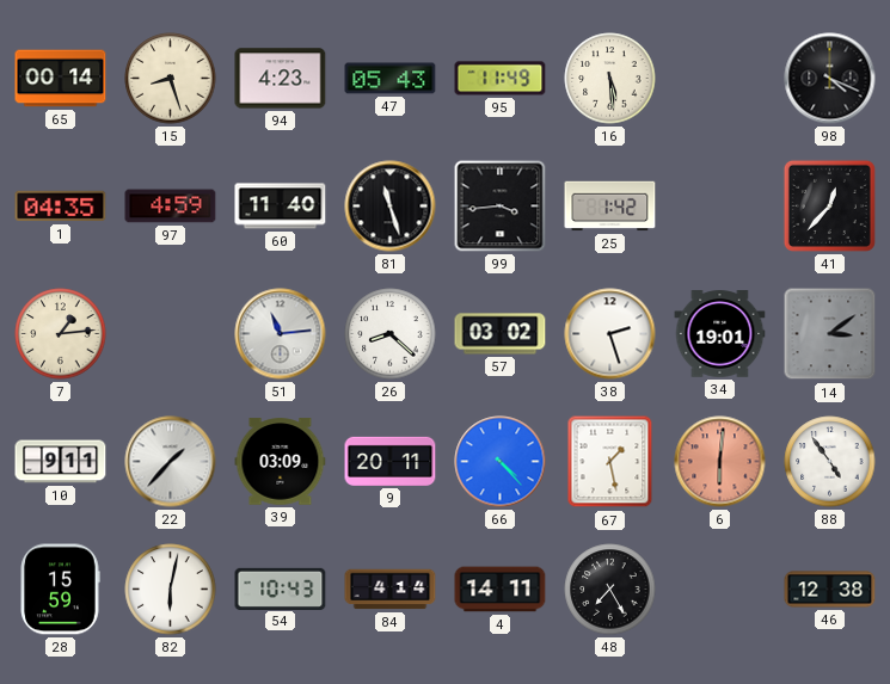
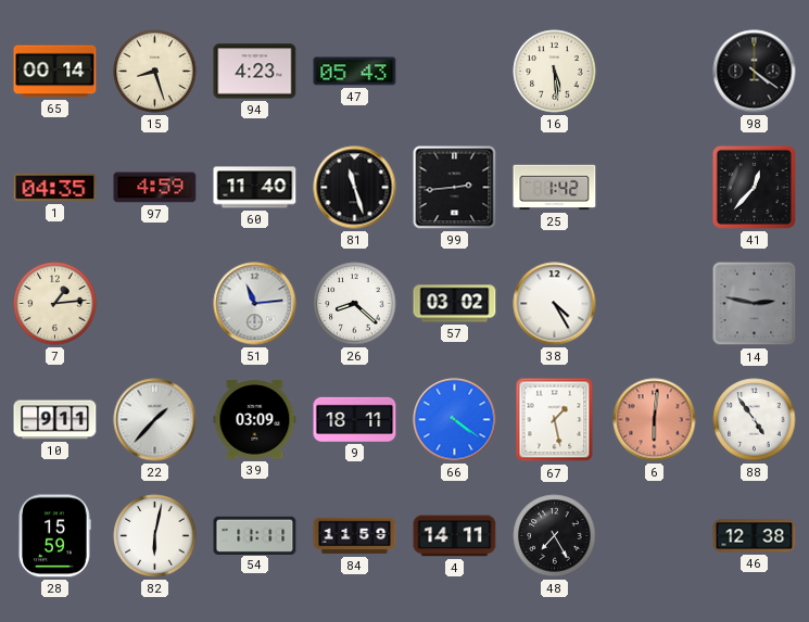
95: 11:49 -> none (501, 79)
98: 4:19 -> 4:21 (755, 72)
99: 3:44 -> 2:44 (455, 188)
38: 2:27 -> 4:25 (555, 304)
34: 19:01 -> none (720, 334)
14: 3:09 -> 2:47 (755, 304)
9: 20:11 -> 18:11 (355, 419)
66: 4:23 -> 4:21 (455, 420)
54: 10:43 -> 11:11 (255, 535)
84: 4:14 -> 11:59 (355, 536)
